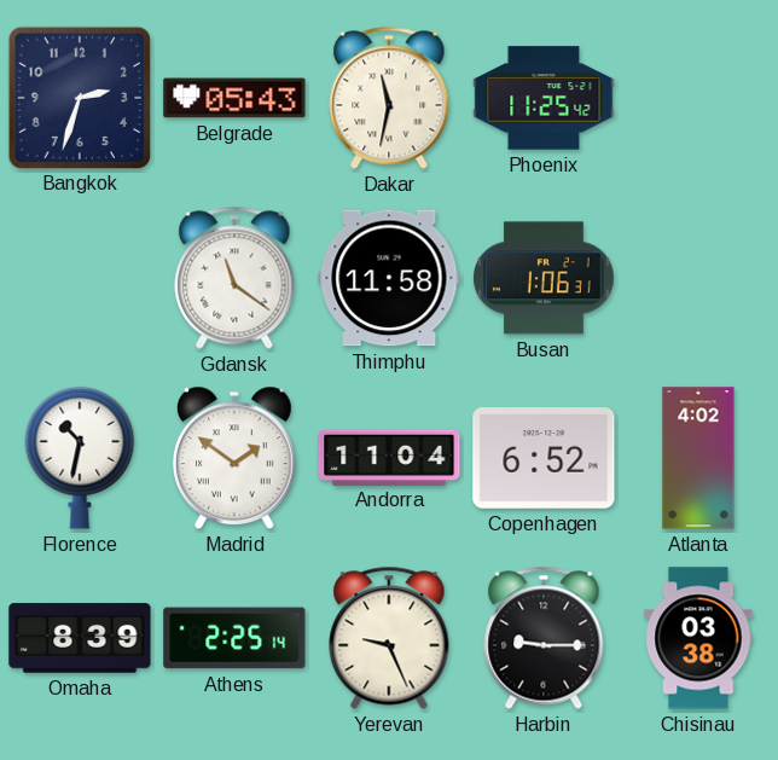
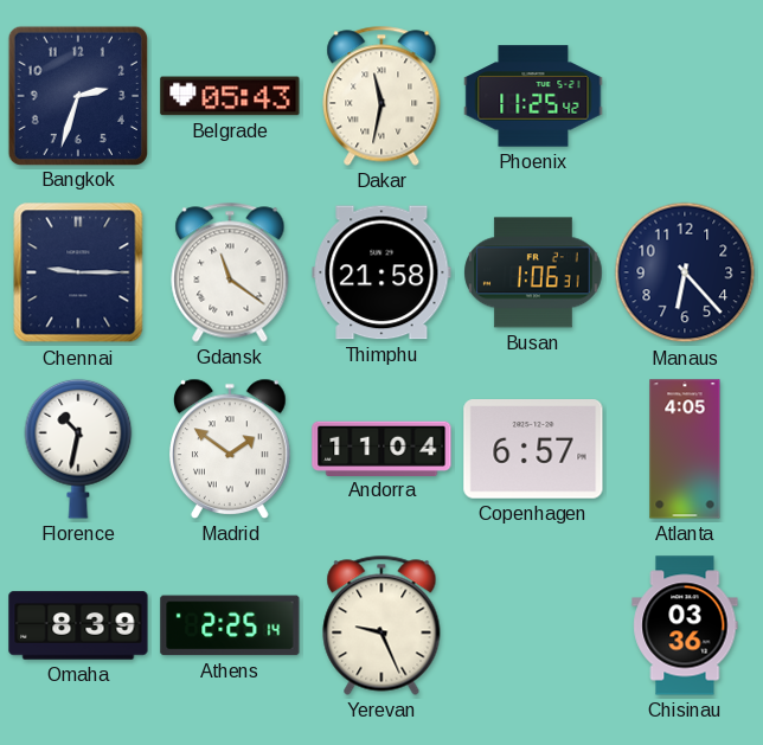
Chennai: none -> 9:15 (78, 272)
Thimphu: 11:58 -> 21:58 (381, 272)
Manaus: none -> 6:23 (685, 272)
Copenhagen: 6:52 -> 6:57 (533, 449)
Atlanta: 4:02 -> 4:05 (685, 449)
Harbin: 9:15 -> none (544, 638)
Chisinau: 03:38 -> 03:36 (685, 625)
